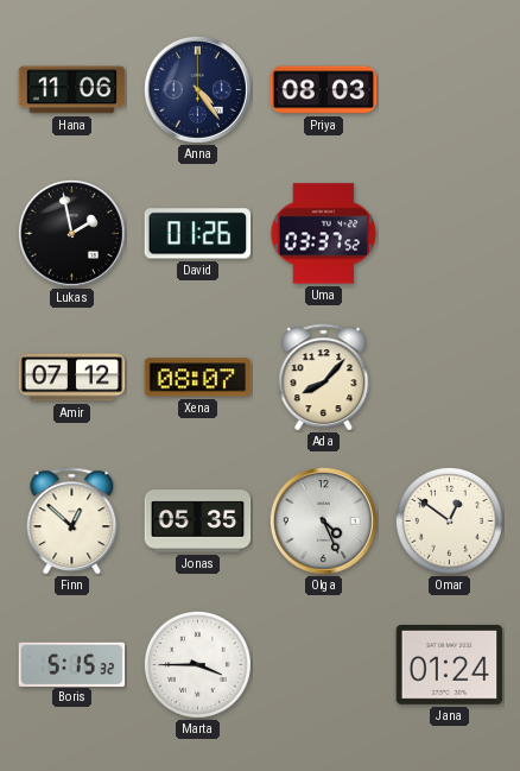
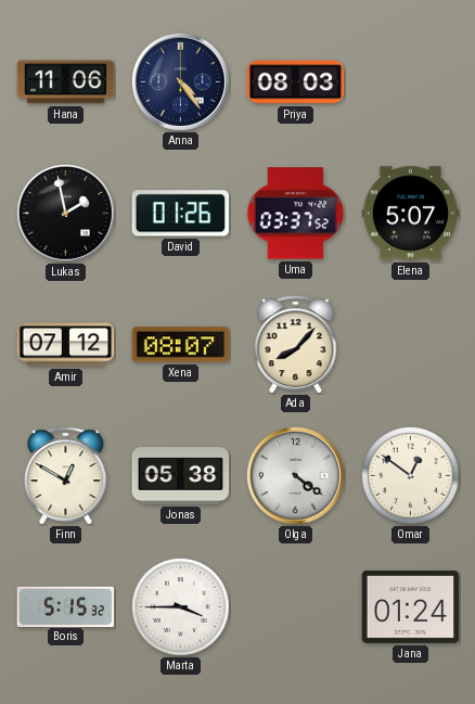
Elena: none -> 5:07 (411, 214)
Finn: 12:52 -> 12:50 (66, 476)
Jonas: 05:35 -> 05:38 (181, 476)
Olga: 4:26 -> 4:21 (295, 475)
